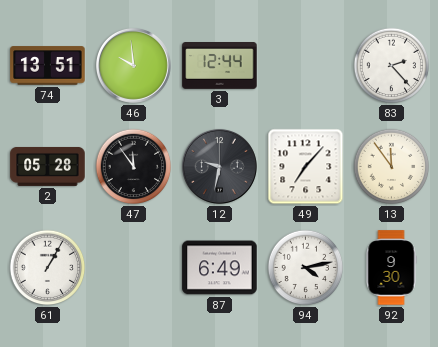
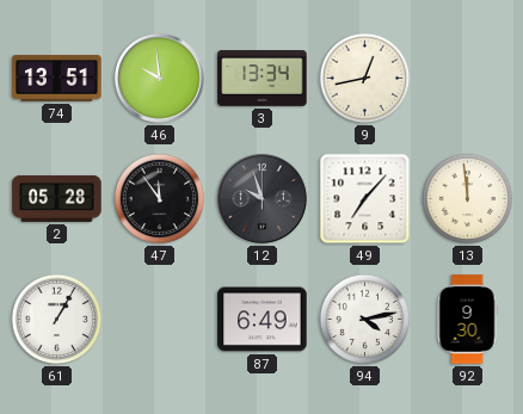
3: 12:44 -> 13:34 (263, 79)
9: none -> 12:43 (365, 79)
83: 2:23 -> none (392, 66)
12: 9:32 -> 9:57 (261, 198)
13: 11:54 -> 11:59 (468, 199)
